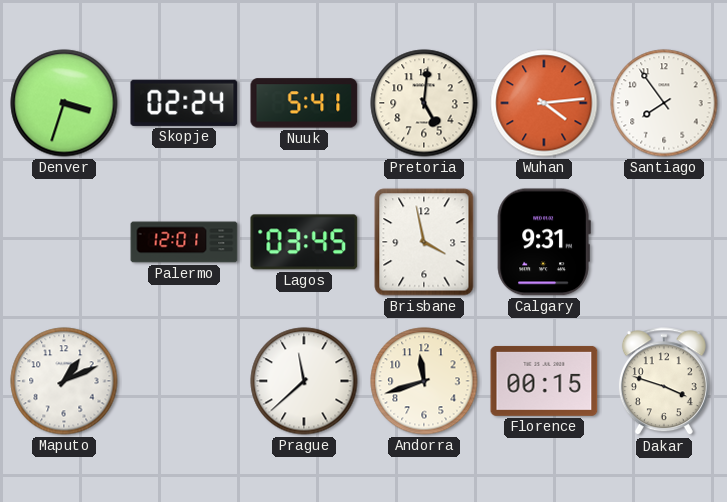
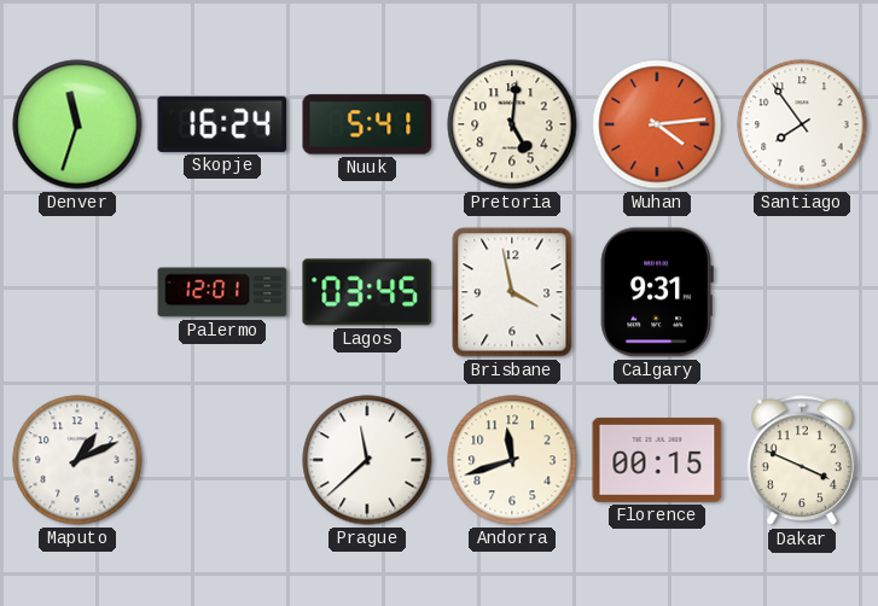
Denver: 3:33 -> 11:33 (77, 124)
Skopje: 02:24 -> 16:24 (222, 124)
Dakar: 3:48 -> 3:49 (802, 461)
